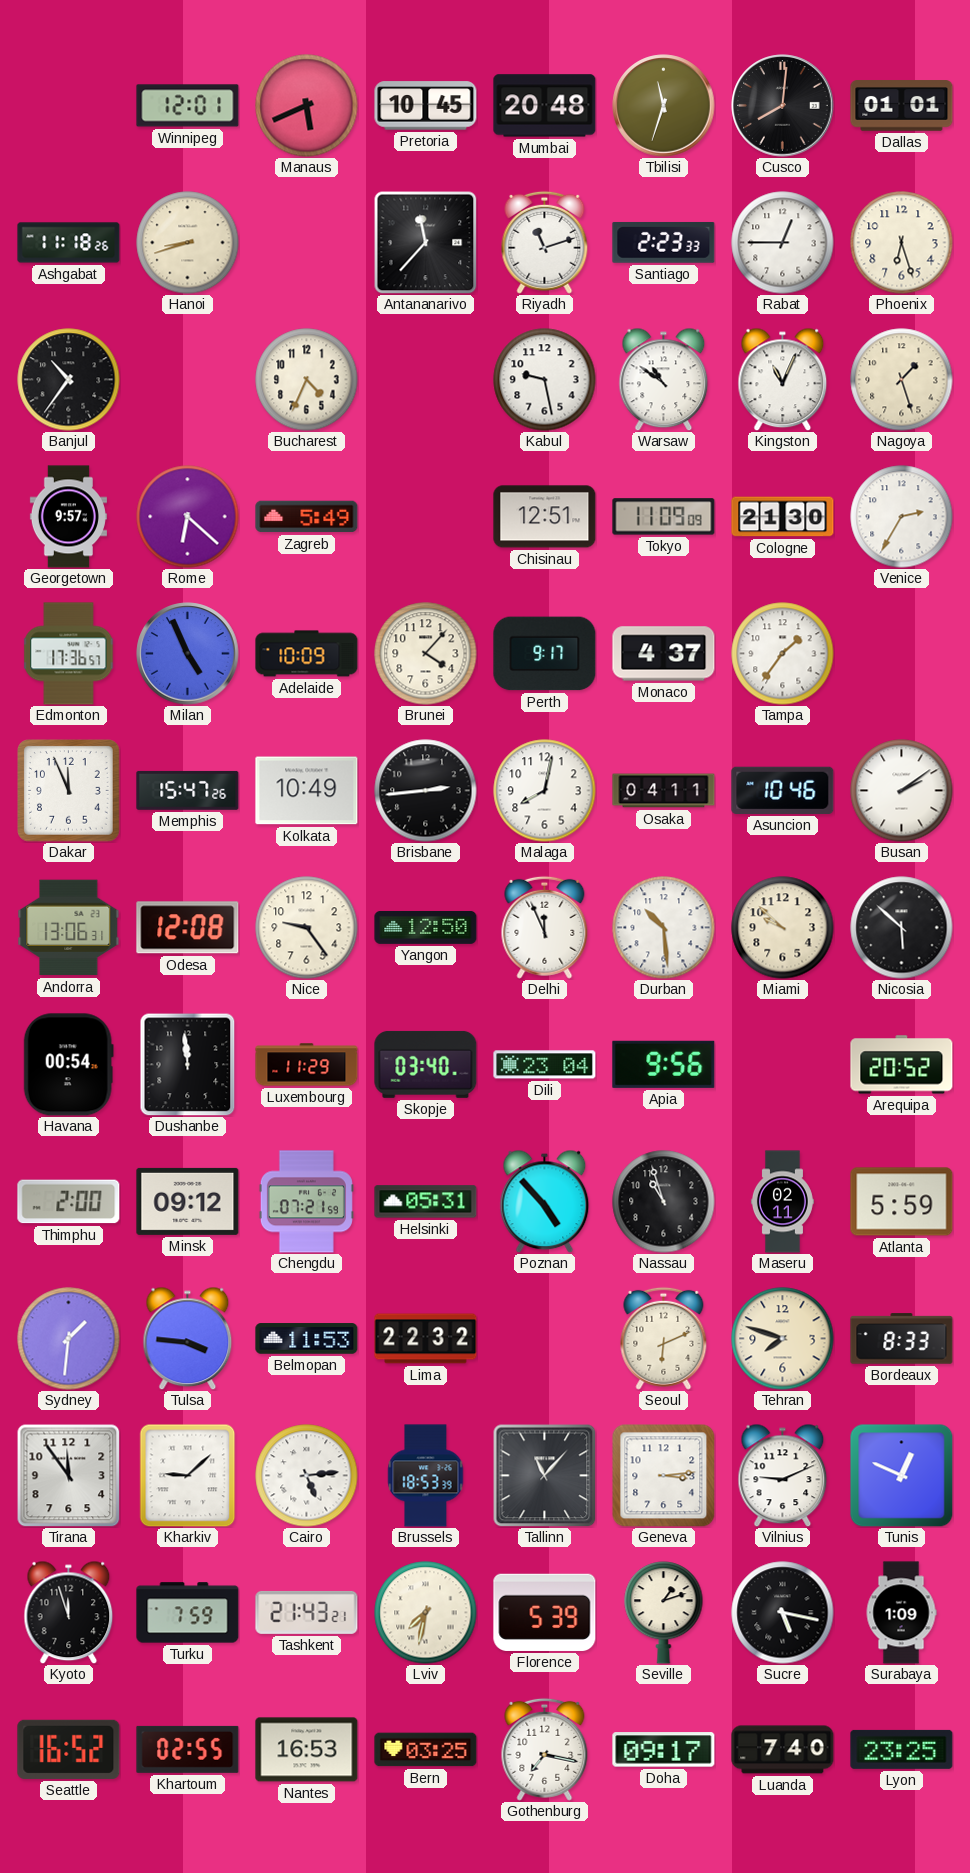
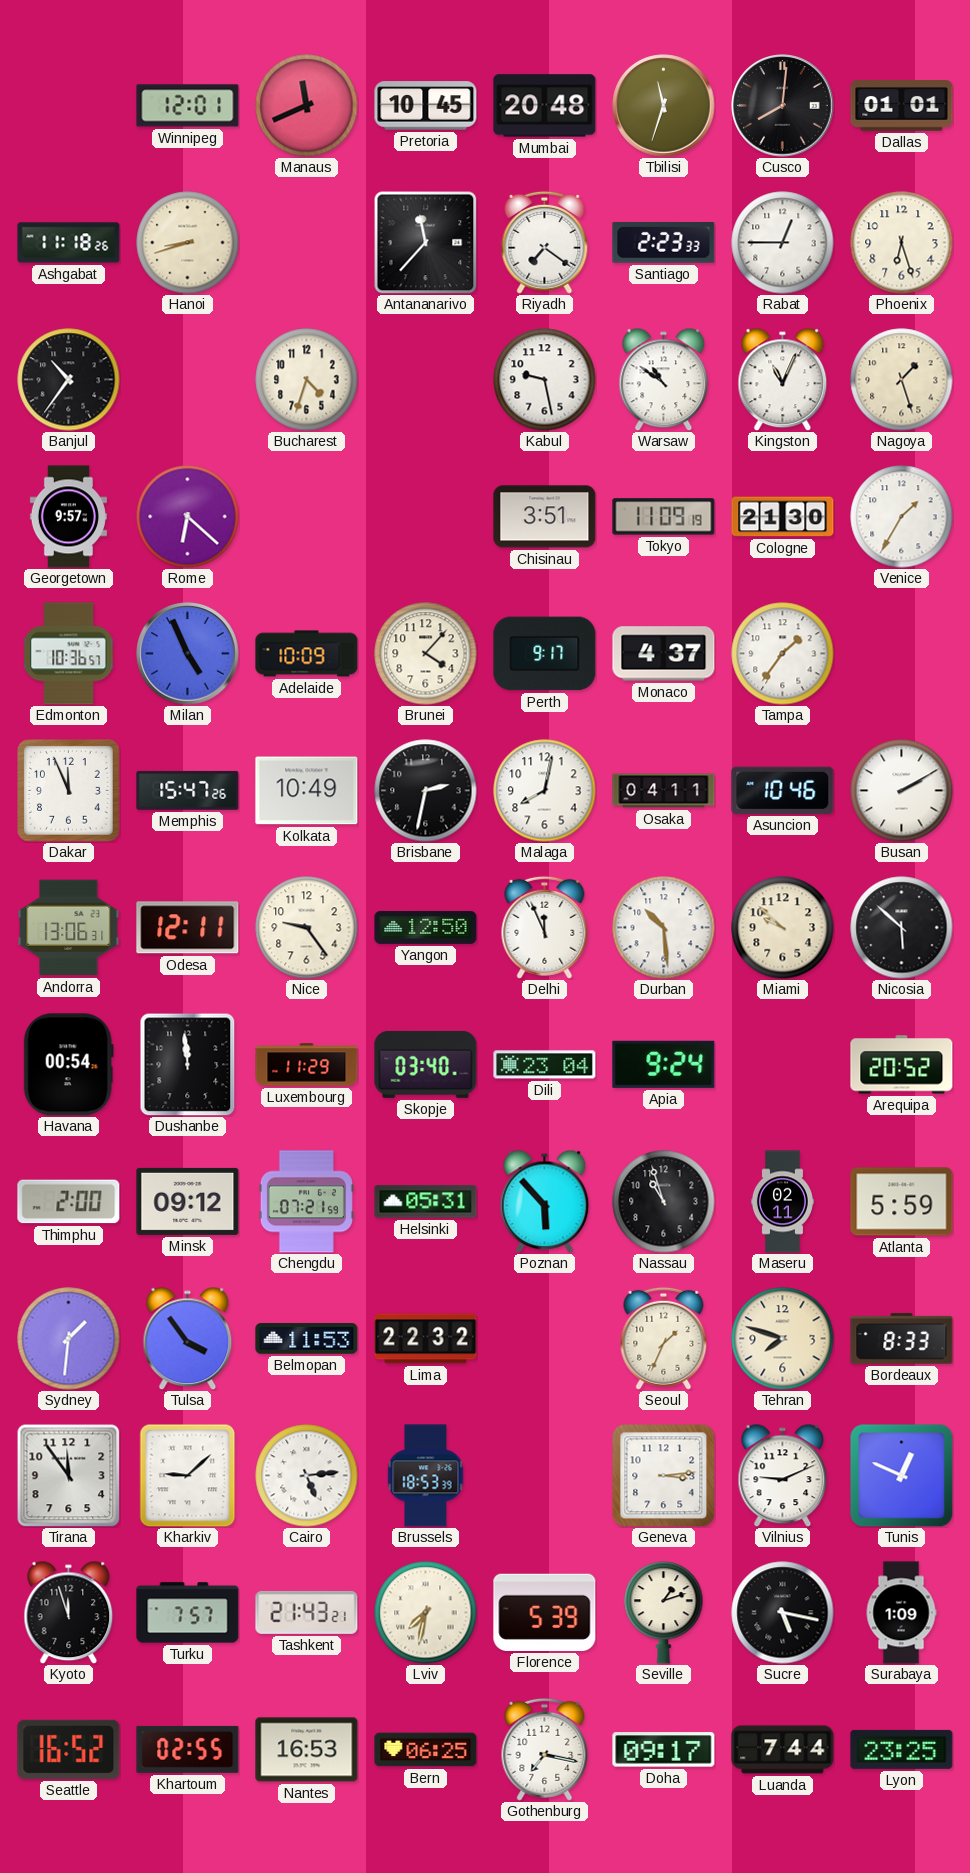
Manaus: 5:41 -> 11:41 (307, 106)
Riyadh: 11:12 -> 7:21 (545, 242)
Bucharest: 4:34 -> 4:33 (307, 380)
Zagreb: 5:49 -> none (307, 517)
Chisinau: 12:51 -> 3:51 (545, 517)
Tokyo: 11:09:09 -> 11:09:19 (664, 517)
Venice: 2:35 -> 1:35 (902, 517)
Edmonton: 17:36 -> 10:36 (69, 654)
Brisbane: 2:44 -> 2:32 (426, 791)
Busan: 2:09 -> 2:10 (902, 791)
Odesa: 12:08 -> 12:11 (188, 928)
Apia: 9:56 -> 9:24 (664, 1064)
Poznan: 4:53 -> 5:53 (545, 1201)
Tulsa: 3:46 -> 3:54 (188, 1338)
Seoul: 6:11 -> 1:34 (664, 1338)
Tallinn: 11:07 -> none (544, 1475)
Turku: 7:59 -> 7:57 (188, 1613)
Bern: 03:25 -> 06:25 (426, 1750)
Luanda: 7:40 -> 7:44 (783, 1750)
